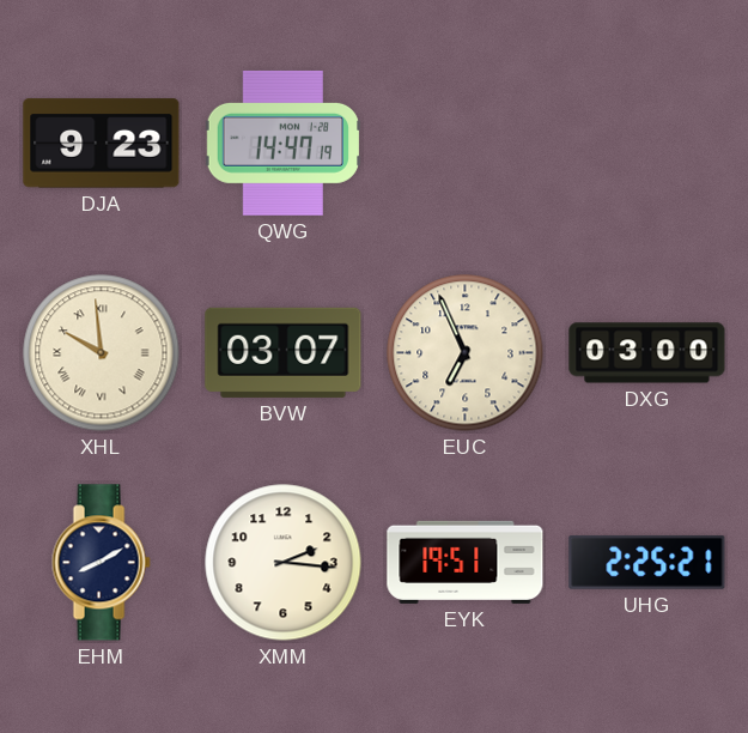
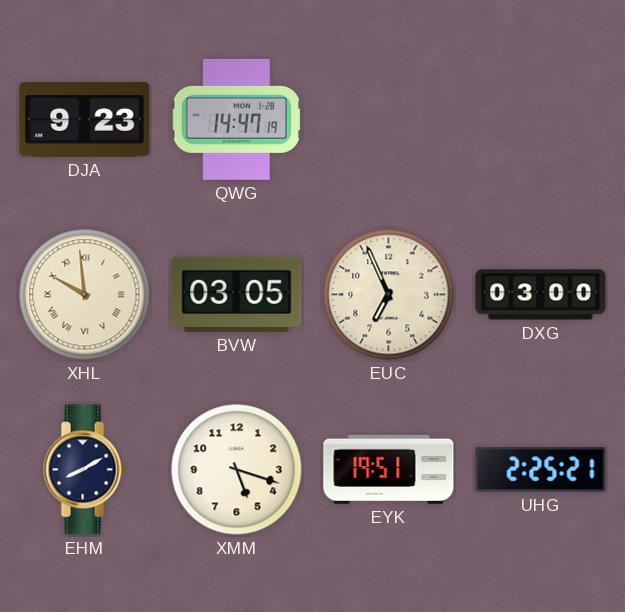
BVW: 03:07 -> 03:05 (237, 294)
XMM: 2:16 -> 5:18 (237, 470)
